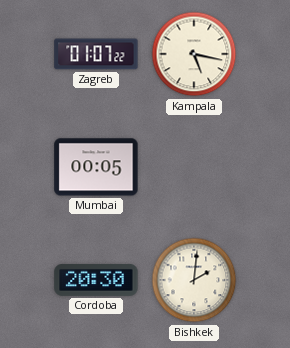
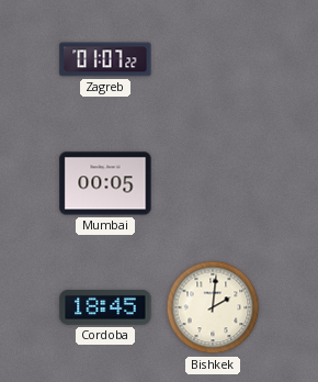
Kampala: 5:17 -> none (194, 54)
Cordoba: 20:30 -> 18:45 (105, 307)
